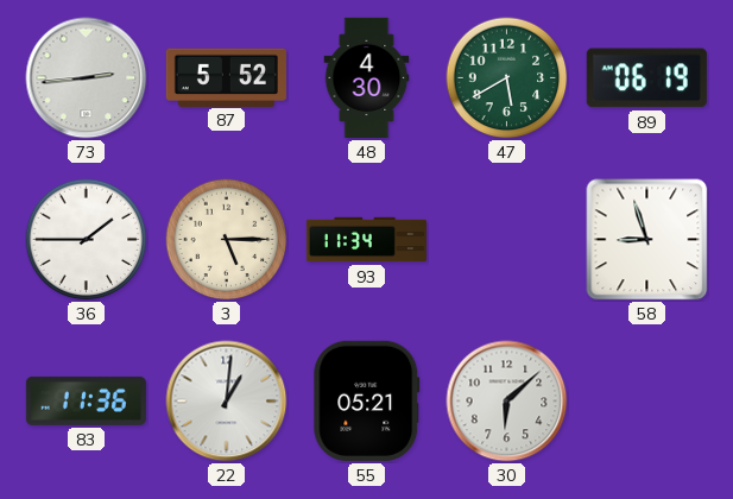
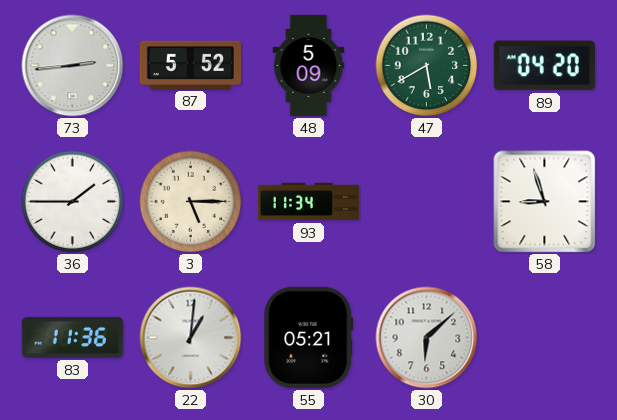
48: 4:30 -> 5:09 (309, 65)
89: 06:19 -> 04:20 (544, 66)
